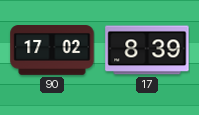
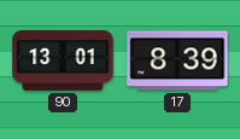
90: 17:02 -> 13:01 (63, 62)
